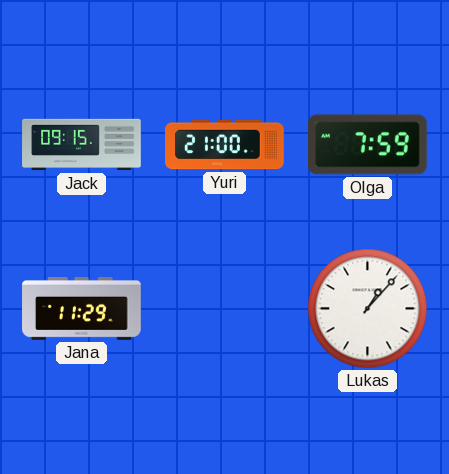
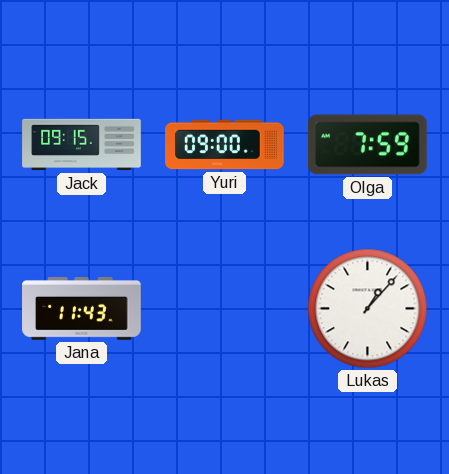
Yuri: 21:00 -> 09:00 (225, 145)
Jana: 11:29 -> 11:43 (82, 308)
